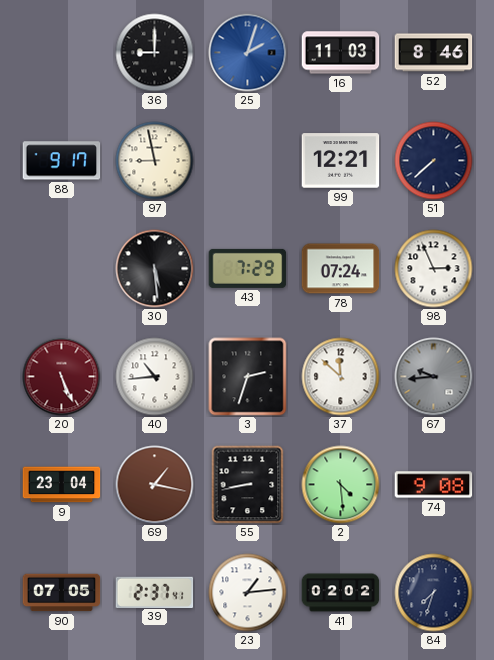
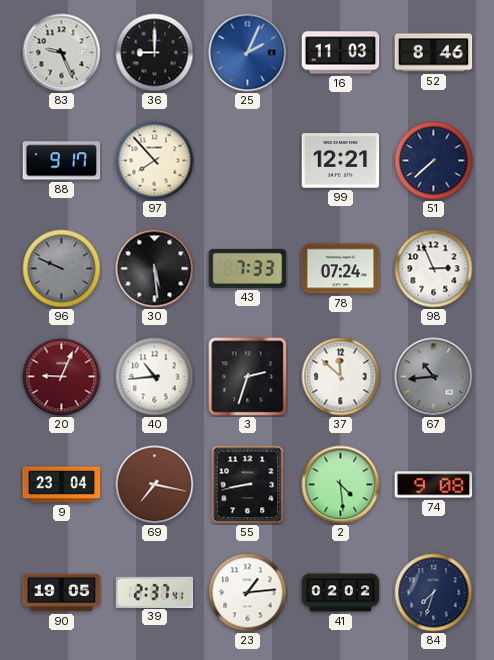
83: none -> 9:26 (62, 53)
25: 2:03 -> 2:04 (248, 53)
97: 8:58 -> 7:53 (155, 161)
96: none -> 9:49 (62, 269)
43: 7:29 -> 7:33 (248, 268)
20: 5:26 -> 9:04 (62, 377)
67: 9:44 -> 10:44 (434, 377)
69: 1:17 -> 7:17 (155, 485)
90: 07:05 -> 19:05 (62, 593)
